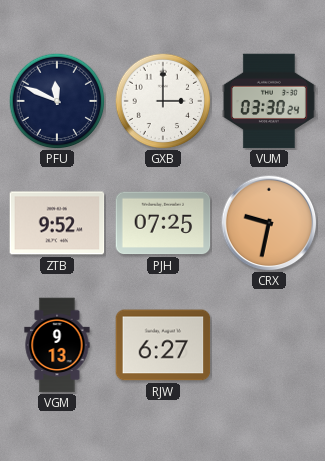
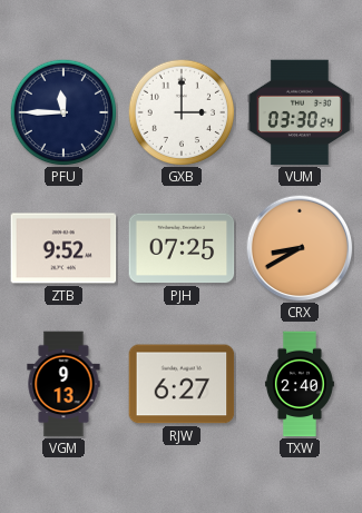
PFU: 11:49 -> 11:45 (63, 112)
CRX: 9:32 -> 8:40 (300, 248)
TXW: none -> 2:40 (300, 384)
